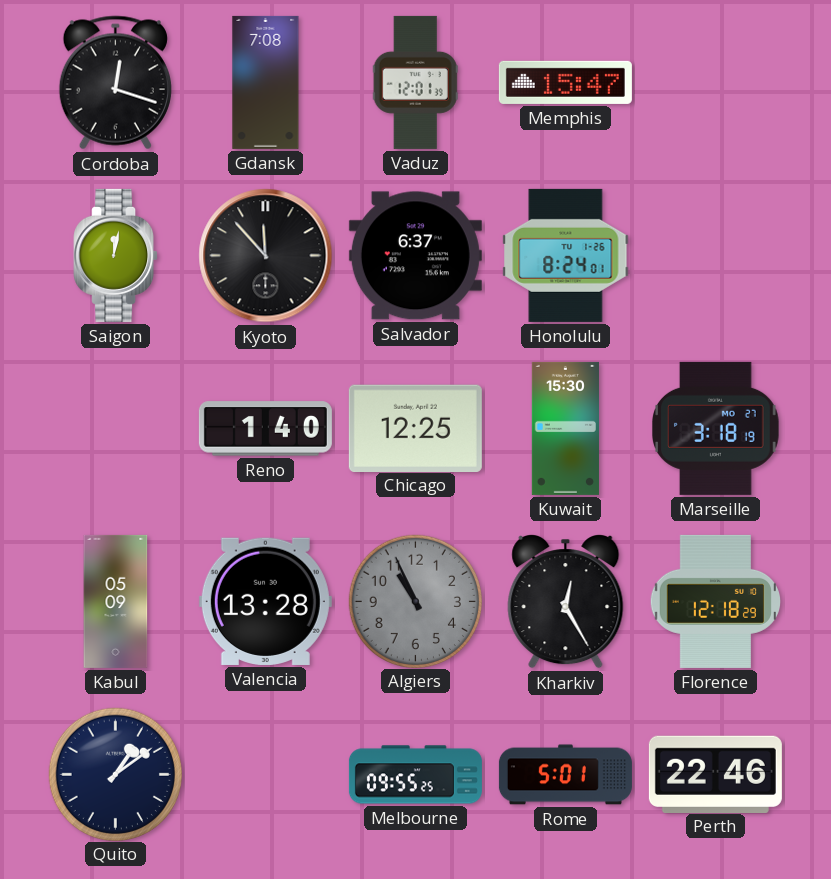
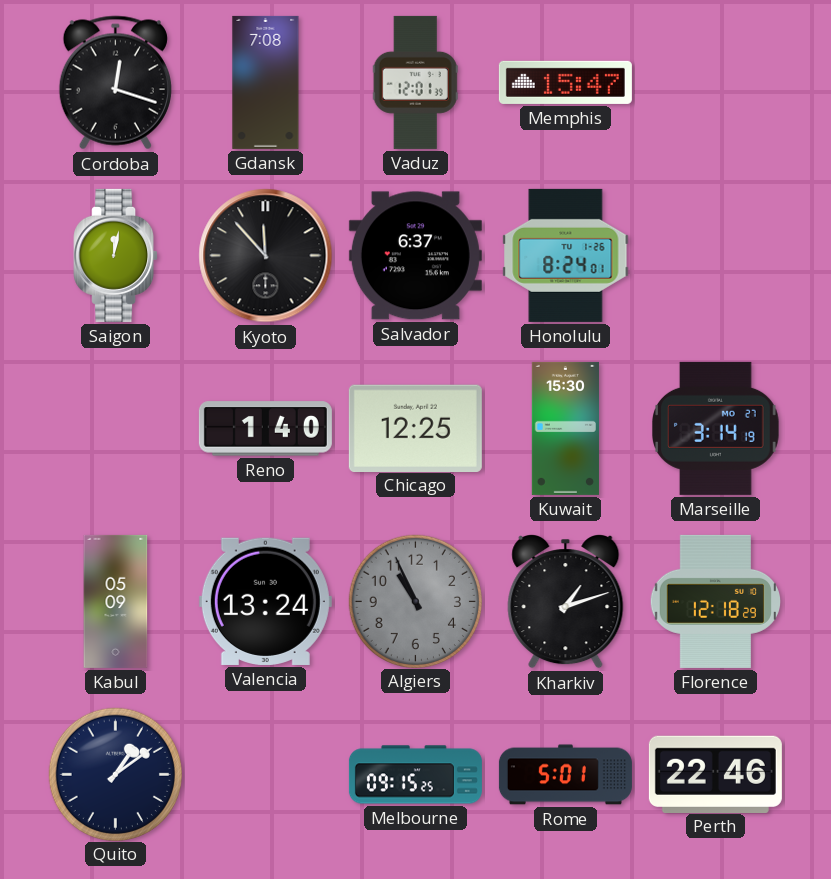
Marseille: 3:18 -> 3:14 (716, 428)
Valencia: 13:28 -> 13:24 (265, 601)
Kharkiv: 12:25 -> 1:12 (566, 602)
Melbourne: 09:55 -> 09:15 (415, 775)
